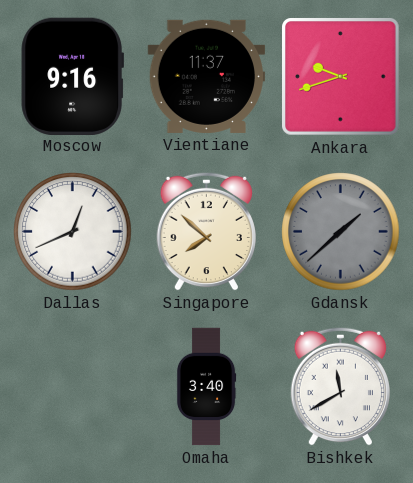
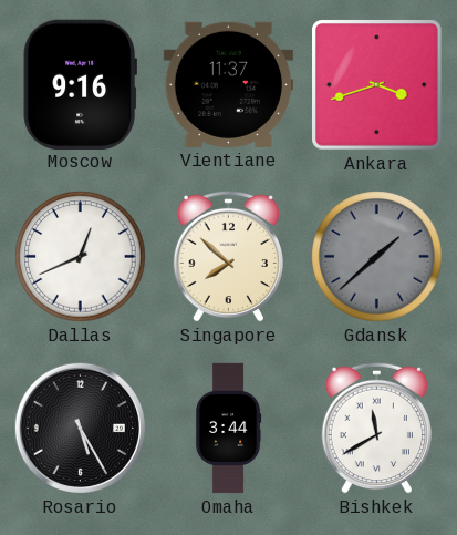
Ankara: 9:42 -> 3:42 (377, 85)
Rosario: none -> 5:25 (80, 428)
Omaha: 3:40 -> 3:44 (228, 429)
